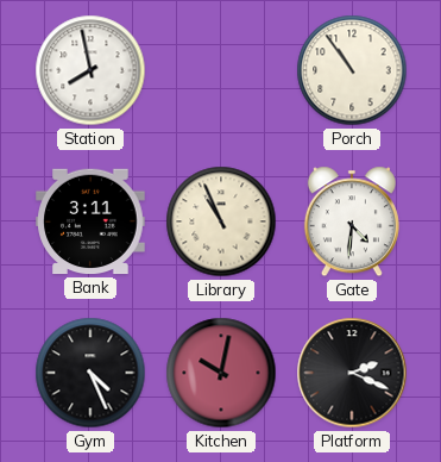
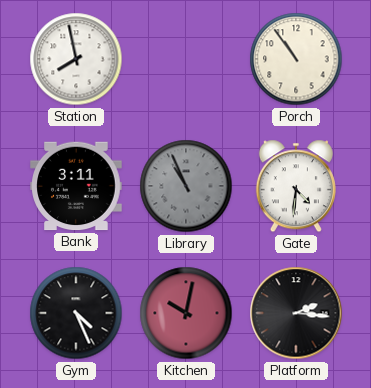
Library dial: cream -> grey (186, 186)
Platform: 2:19 -> 2:16 (296, 313)
